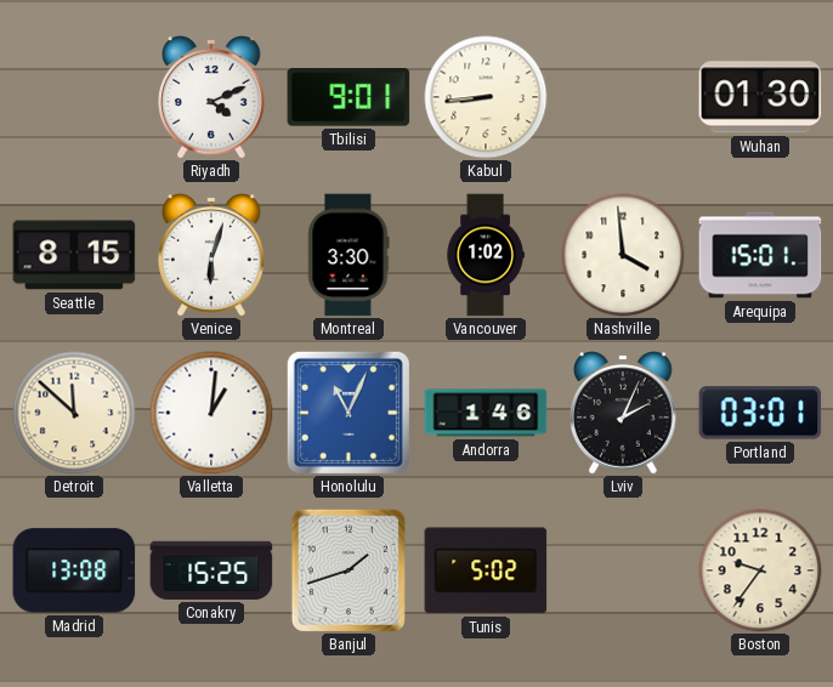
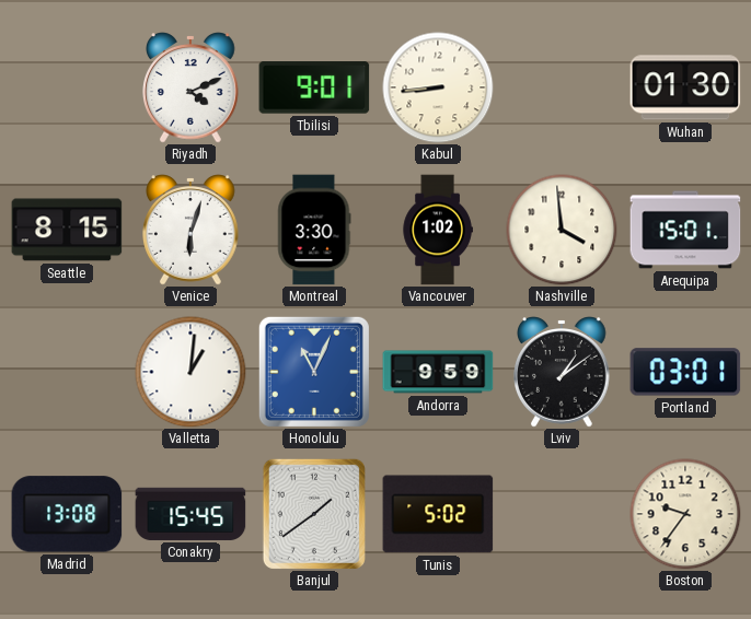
Detroit: 11:52 -> none (74, 413)
Andorra: 1:46 -> 9:59 (438, 372)
Lviv: 2:04 -> 1:09 (563, 372)
Conakry: 15:25 -> 15:45 (190, 514)
Banjul: 1:42 -> 1:39 (314, 514)
